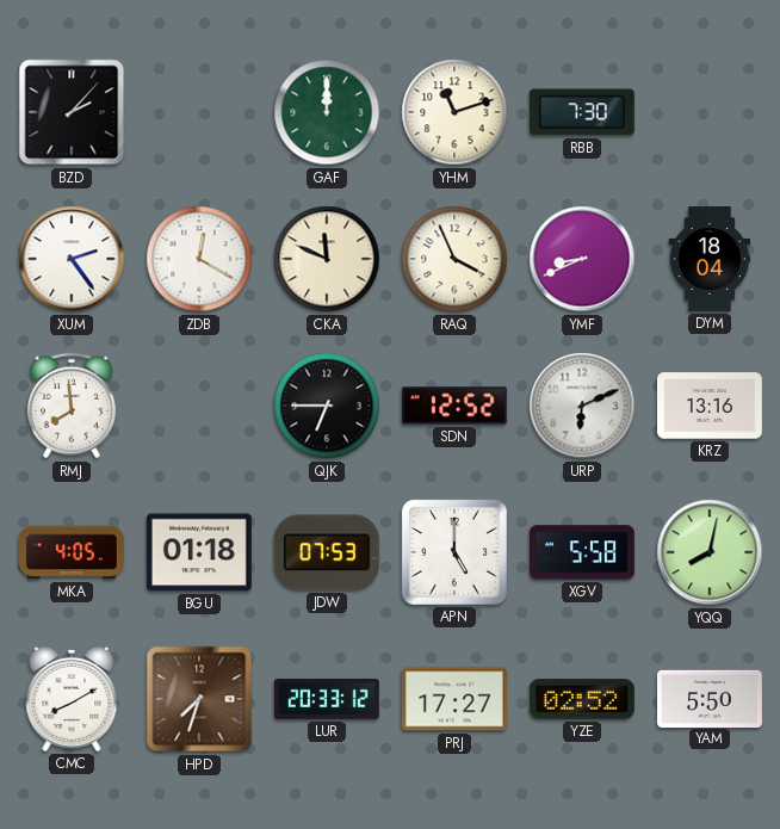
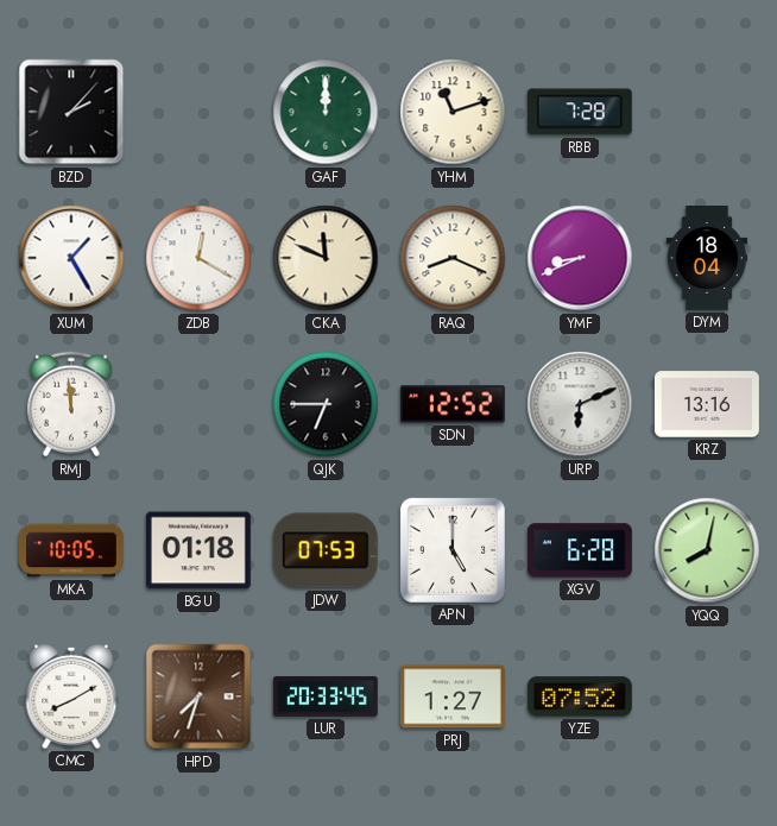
RBB: 7:30 -> 7:28 (580, 112)
XUM: 2:24 -> 1:25 (71, 258)
RAQ: 3:56 -> 8:19 (453, 258)
RMJ: 7:59 -> 11:59 (71, 404)
MKA: 4:05 -> 10:05 (72, 550)
XGV: 5:58 -> 6:28 (580, 550)
LUR: 20:33:12 -> 20:33:45 (326, 696)
PRJ: 17:27 -> 1:27 (453, 696)
YZE: 02:52 -> 07:52 (580, 696)
YAM: 5:50 -> none (710, 698)
